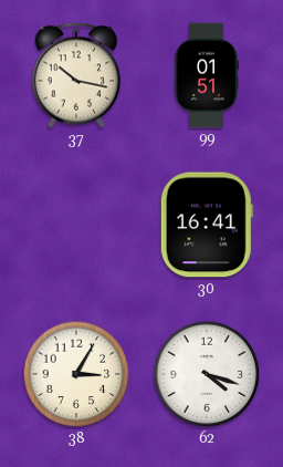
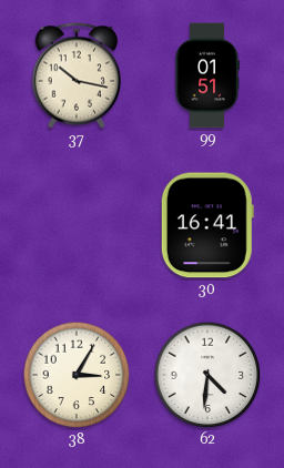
62: 4:18 -> 4:31 (207, 375)
